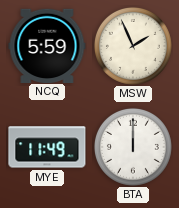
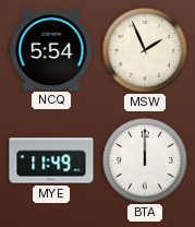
NCQ: 5:59 -> 5:54 (51, 49)
